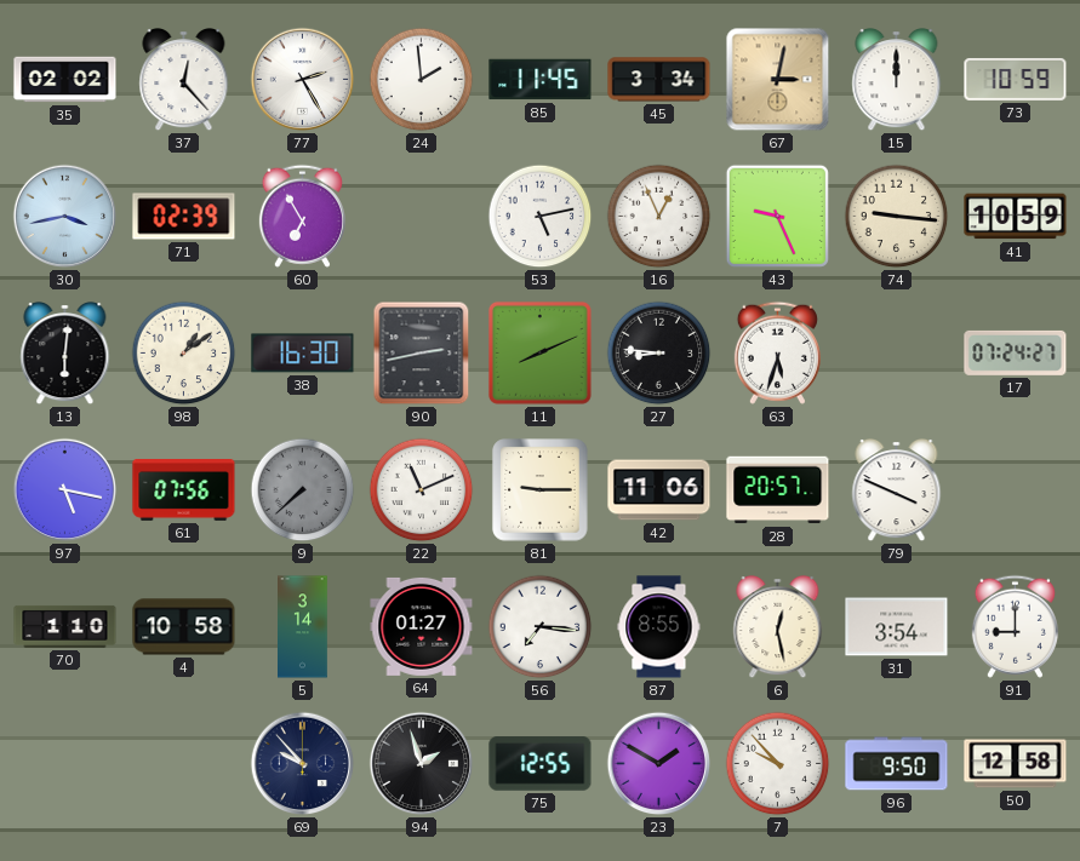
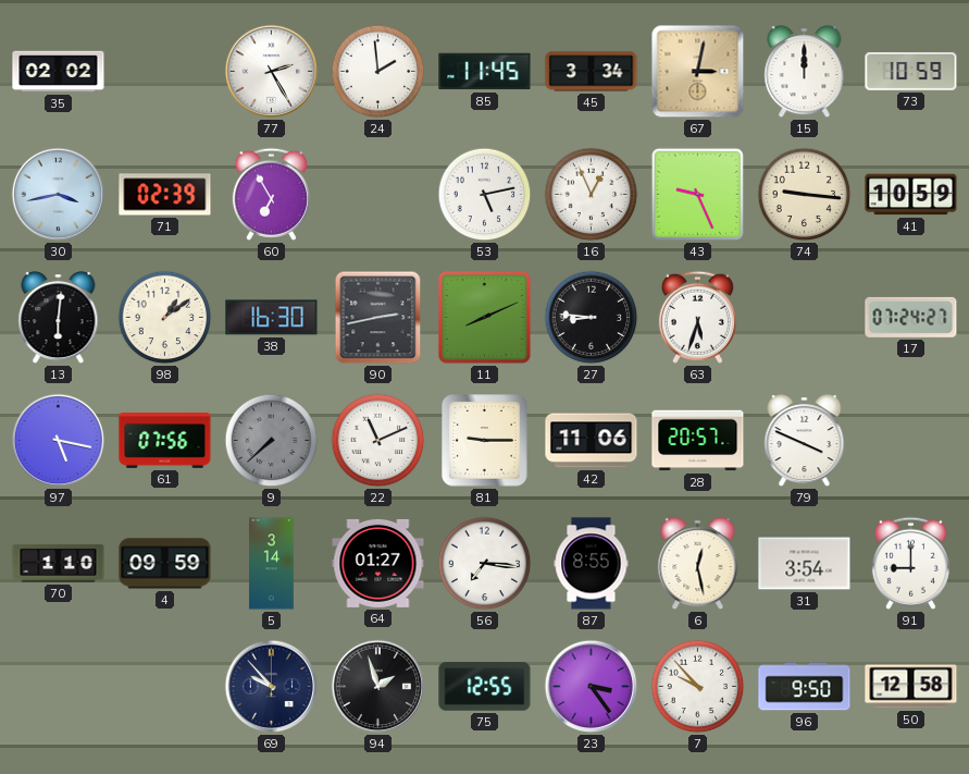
37: 12:23 -> none (184, 81)
4: 10:58 -> 09:59 (165, 564)
23: 1:50 -> 3:24 (592, 687)
